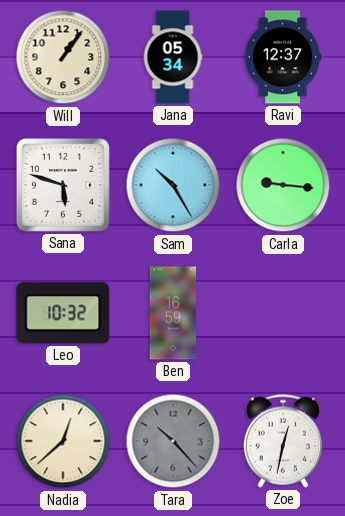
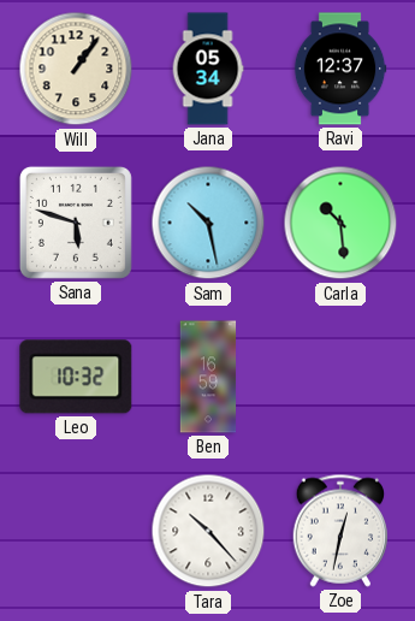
Sam: 10:25 -> 10:28 (208, 223)
Carla: 9:16 -> 10:29 (340, 223)
Nadia: 12:38 -> none (63, 441)
Tara dial: grey -> white (208, 531)
